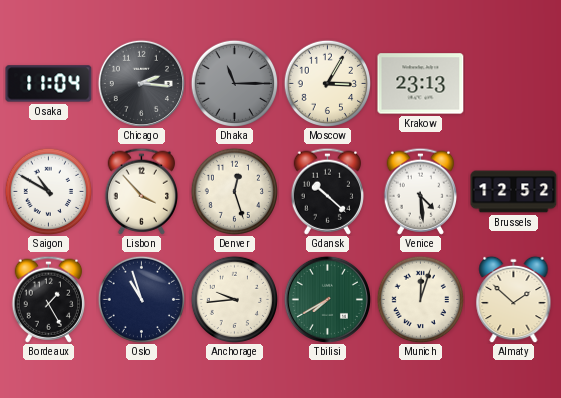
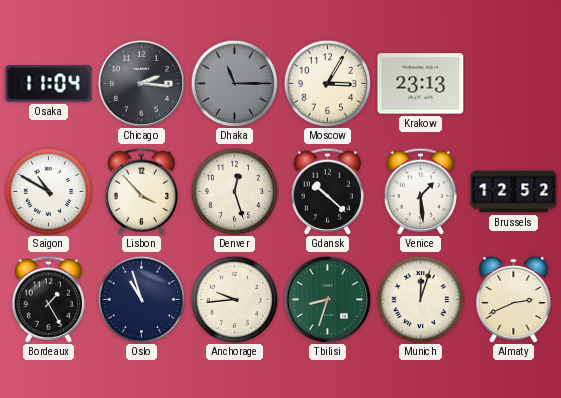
Venice: 4:29 -> 1:29 (420, 191)
Tbilisi: 7:40 -> 8:33 (327, 299)
Almaty: 1:52 -> 2:41 (514, 299)
